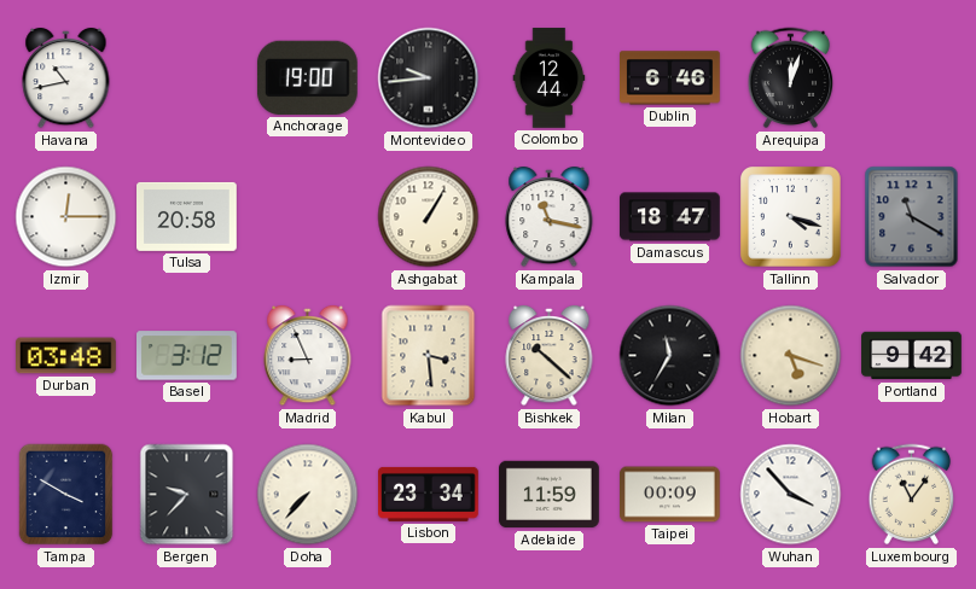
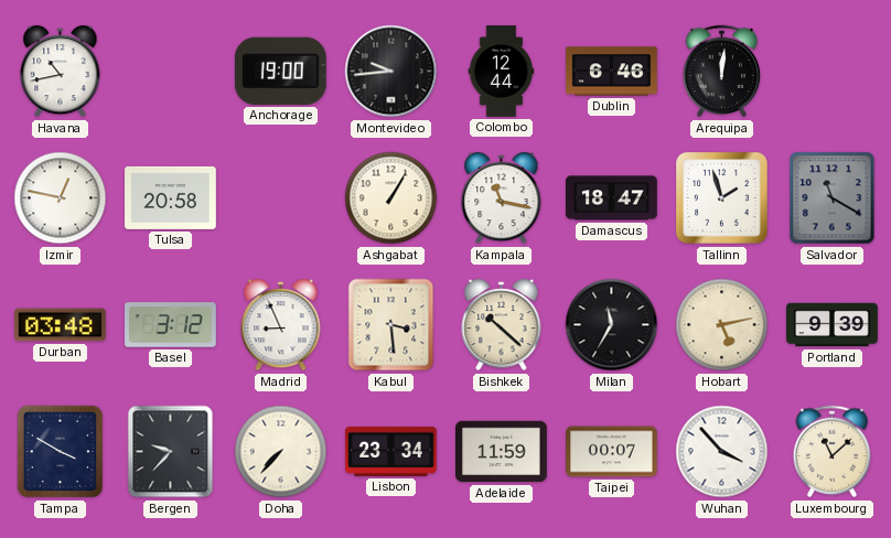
Arequipa: 12:03 -> 12:01 (722, 72)
Izmir: 12:15 -> 12:47 (61, 198)
Tallinn: 4:18 -> 1:57 (722, 198)
Hobart: 5:18 -> 5:13 (722, 325)
Portland: 9:42 -> 9:39 (833, 325)
Taipei: 00:09 -> 00:07 (612, 452)
Luxembourg: 11:06 -> 11:08 (833, 452)
